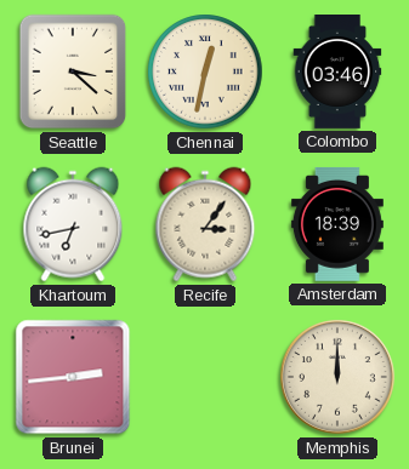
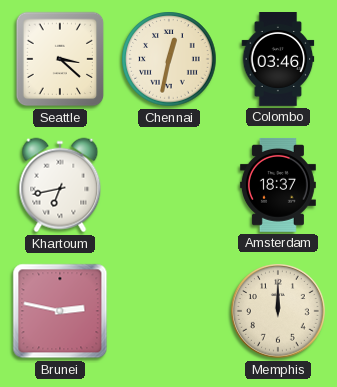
Recife: 3:06 -> none (205, 224)
Amsterdam: 18:39 -> 18:37 (278, 185)
Brunei: 2:44 -> 2:47 (60, 311)
